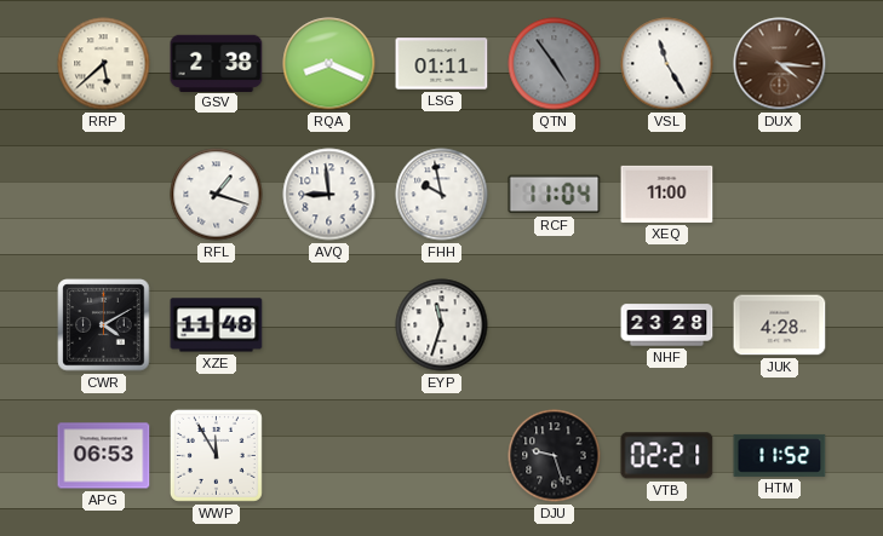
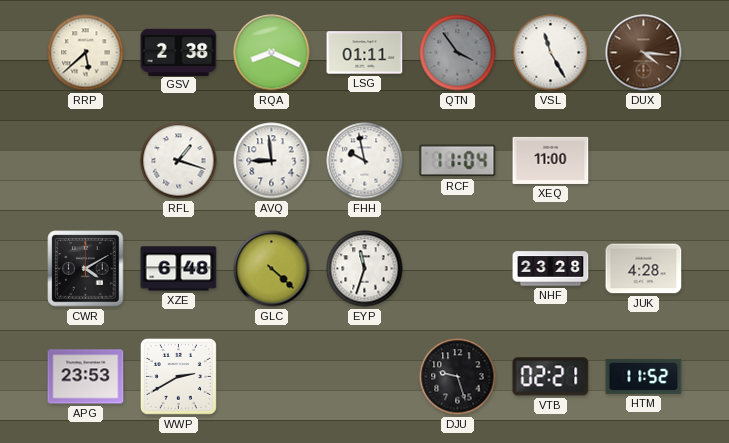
QTN: 4:54 -> 3:54 (458, 53)
XZE: 11:48 -> 6:48 (179, 269)
GLC: none -> 4:22 (272, 269)
APG: 06:53 -> 23:53 (86, 377)
WWP: 11:55 -> 2:40 (178, 376)
